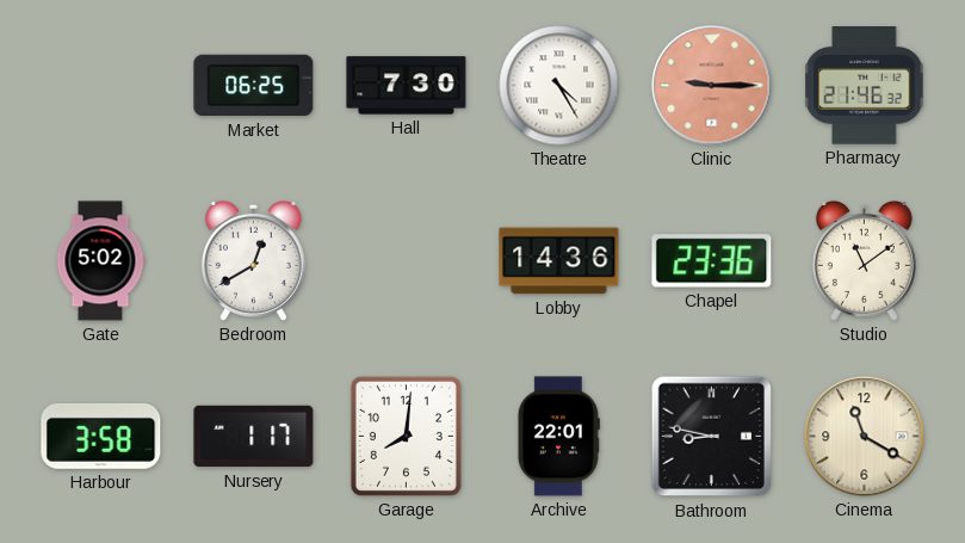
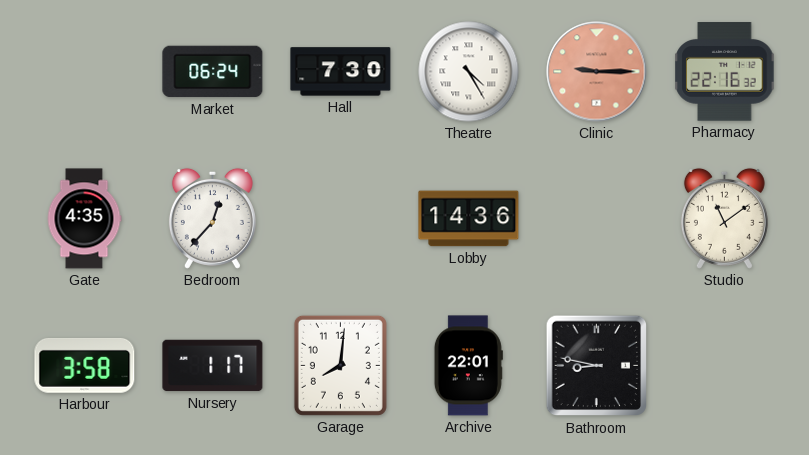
Market: 06:25 -> 06:24 (213, 72)
Pharmacy: 21:46 -> 22:16 (725, 72)
Gate: 5:02 -> 4:35 (84, 219)
Bedroom: 12:40 -> 12:37 (212, 218)
Chapel: 23:36 -> none (712, 261)
Cinema: 11:20 -> none (865, 437)
